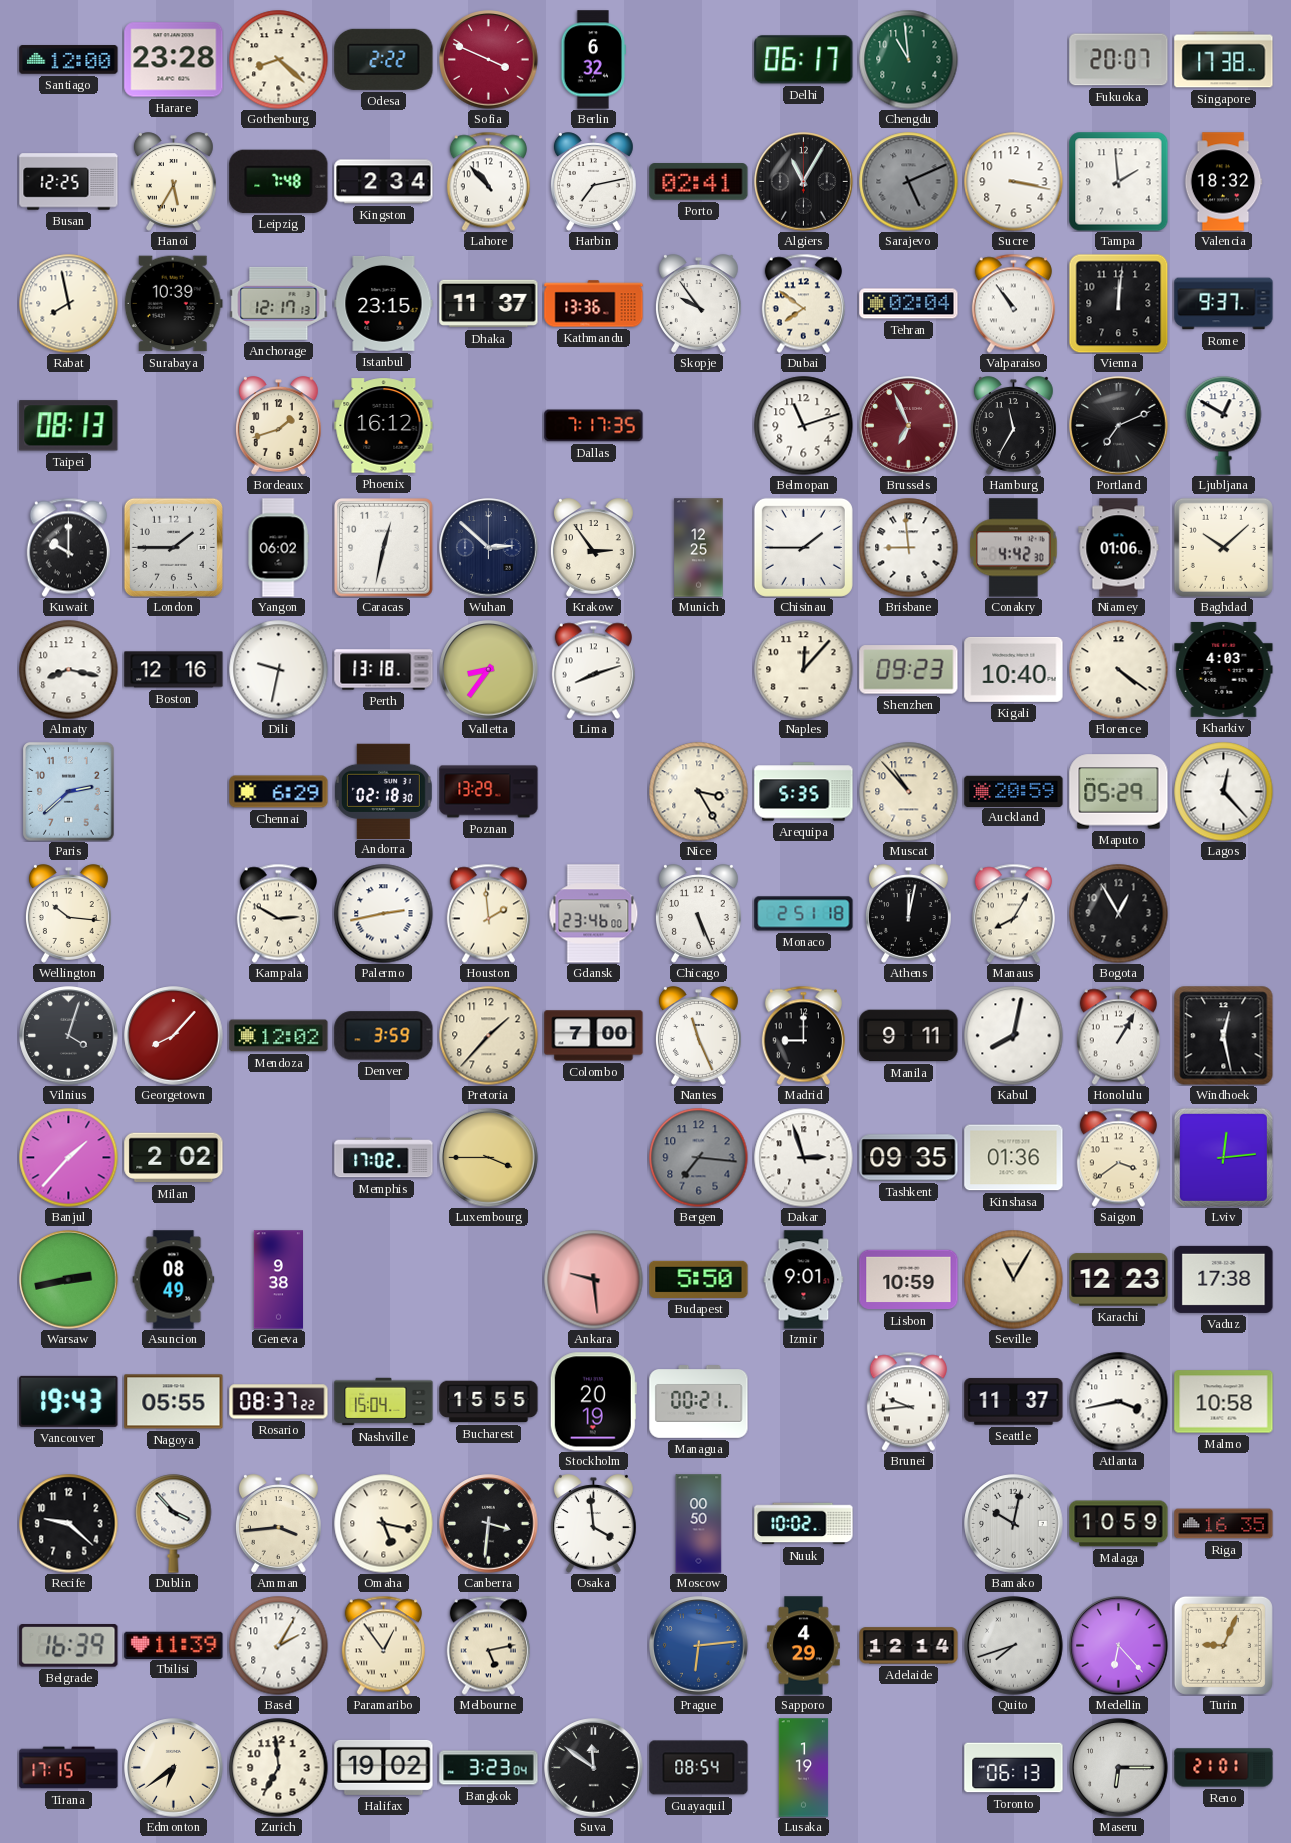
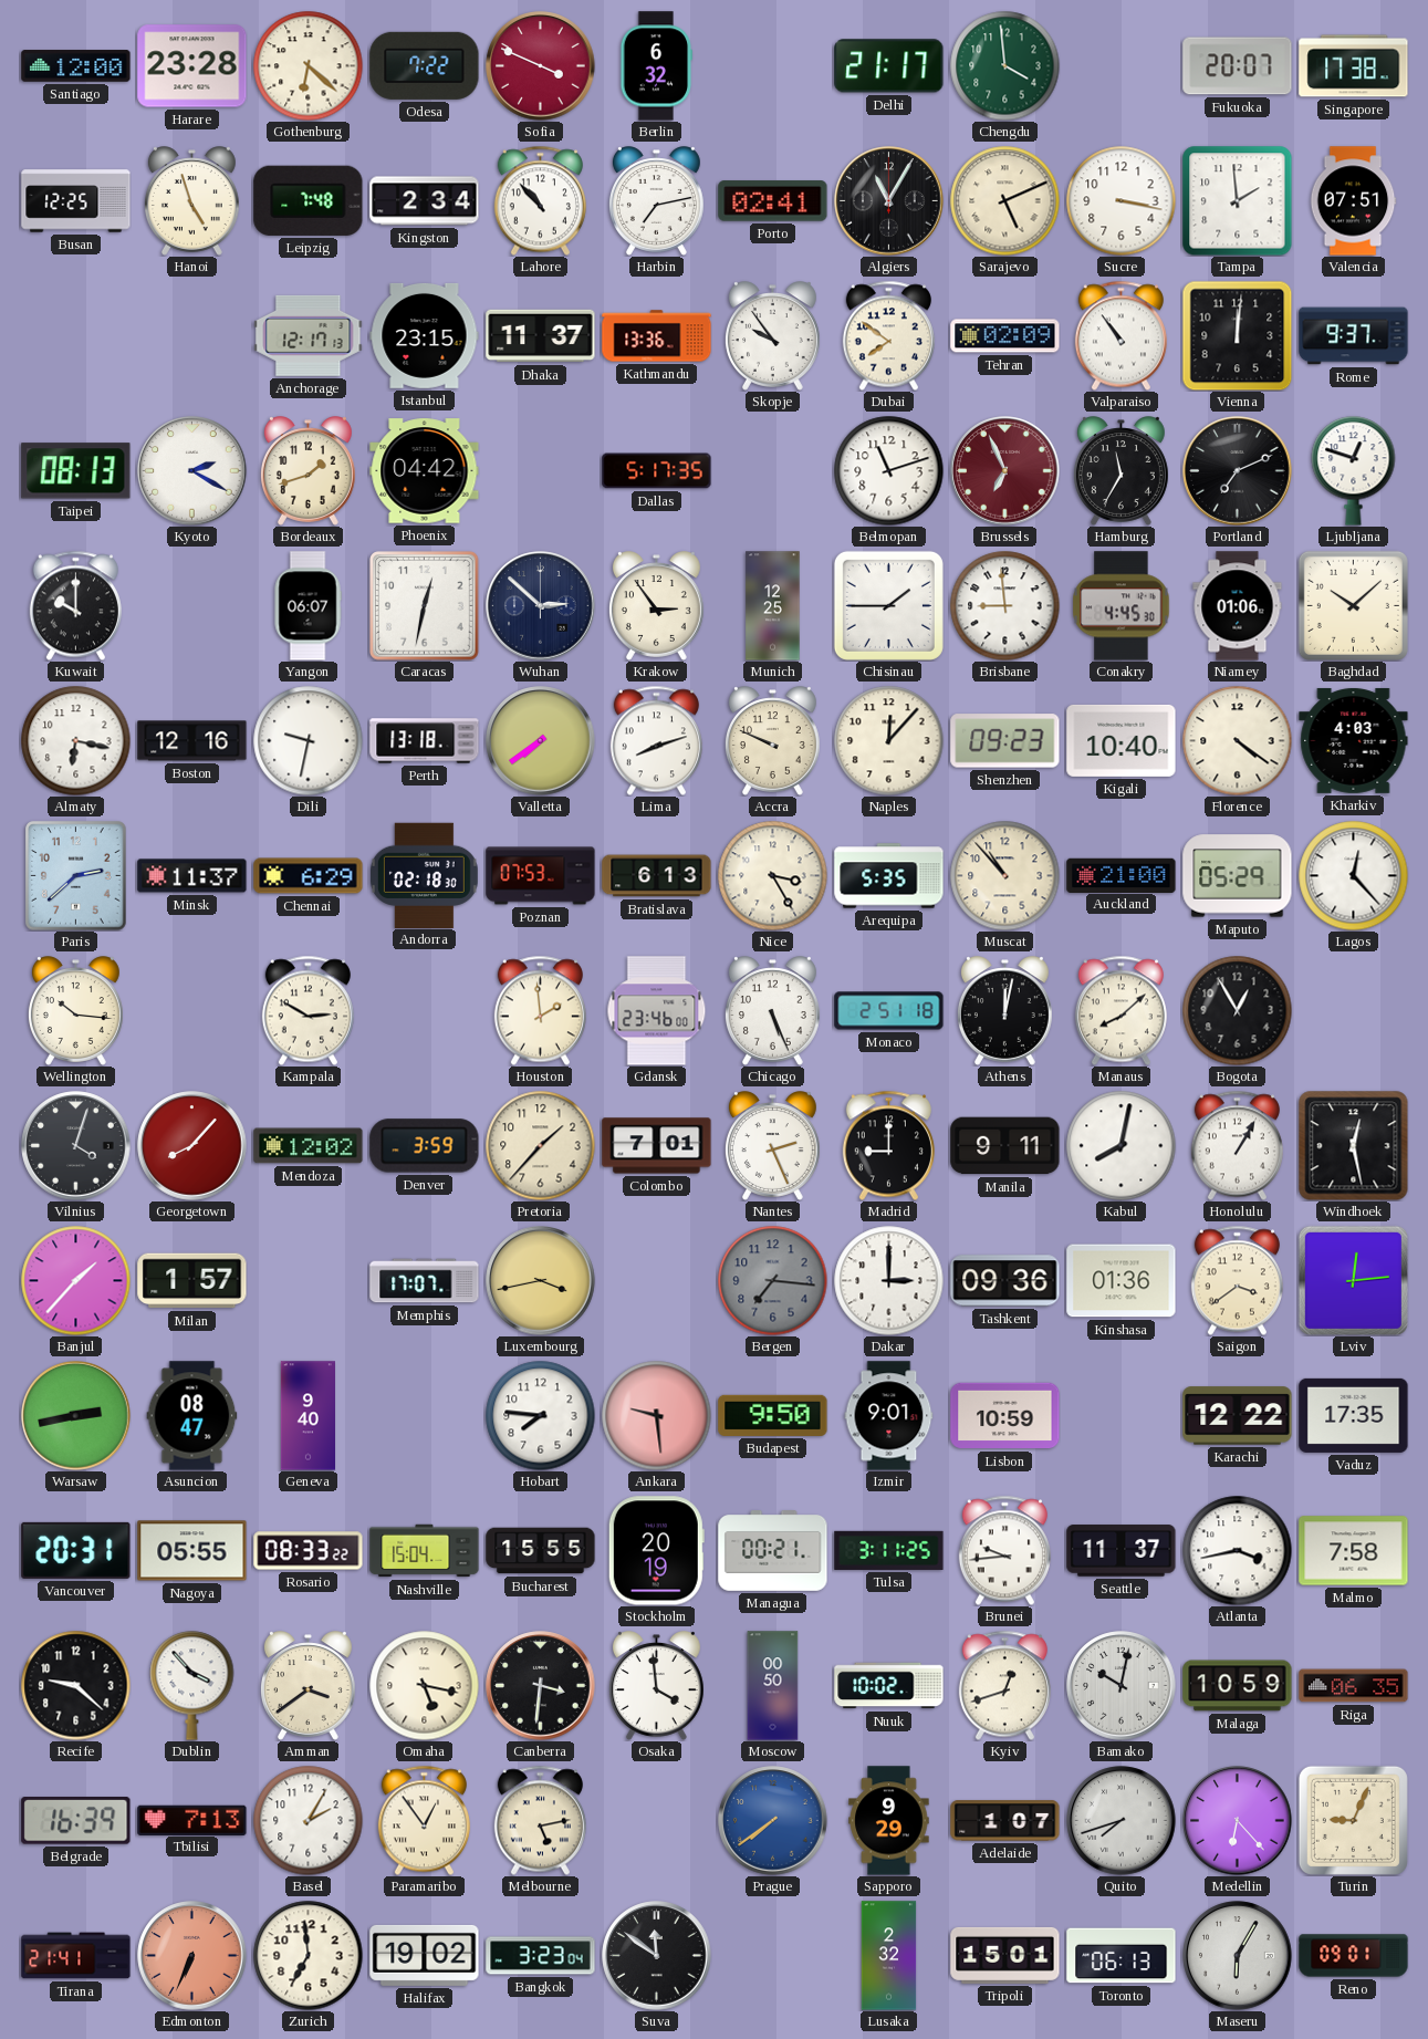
Gothenburg: 8:22 -> 6:22 (309, 66)
Odesa: 2:22 -> 7:22 (425, 65)
Delhi: 06:17 -> 21:17 (889, 66)
Chengdu: 10:59 -> 3:59 (1005, 66)
Hanoi: 5:35 -> 4:57 (191, 201)
Sarajevo dial: grey -> cream (1005, 201)
Valencia: 18:32 -> 07:51 (1353, 201)
Rabat: 7:58 -> none (69, 304)
Surabaya: 10:39 -> none (173, 304)
Tehran: 02:04 -> 02:09 (1005, 336)
Kyoto: none -> 2:20 (192, 471)
Phoenix: 16:12 -> 04:42 (425, 471)
Dallas: 7:17 -> 5:17 (657, 471)
Ljubljana: 12:50 -> 12:48 (1354, 471)
London: 1:45 -> none (173, 547)
Yangon: 06:02 -> 06:07 (308, 606)
Conakry: 4:42 -> 4:45 (1122, 606)
Almaty: 8:17 -> 6:17 (76, 741)
Valletta: 8:36 -> 7:39 (541, 741)
Accra: none -> 9:49 (772, 741)
Minsk: none -> 11:37 (192, 876)
Poznan: 13:29 -> 07:53 (541, 876)
Bratislava: none -> 6:13 (657, 876)
Auckland: 20:59 -> 21:00 (1122, 875)
Palermo: 2:43 -> none (384, 914)
Manaus: 8:05 -> 8:08 (1120, 1010)
Colombo: 7:00 -> 7:01 (657, 1146)
Nantes: 11:26 -> 2:26 (772, 1146)
Milan: 2:02 -> 1:57 (192, 1281)
Memphis: 17:02 -> 17:07 (425, 1281)
Luxembourg: 3:45 -> 3:43 (541, 1281)
Dakar: 2:57 -> 3:00 (889, 1281)
Tashkent: 09:35 -> 09:36 (1005, 1281)
Asuncion: 08:49 -> 08:47 (192, 1416)
Geneva: 9:38 -> 9:40 (308, 1416)
Hobart: none -> 7:46 (541, 1416)
Budapest: 5:50 -> 9:50 (773, 1415)
Seville: 11:05 -> none (1014, 1280)
Karachi: 12:23 -> 12:22 (1238, 1416)
Vaduz: 17:38 -> 17:35 (1354, 1415)
Vancouver: 19:43 -> 20:31 (76, 1550)
Rosario: 08:37 -> 08:33 (309, 1551)
Tulsa: none -> 3:11 (889, 1550)
Malmo: 10:58 -> 7:58 (1354, 1551)
Amman: 3:44 -> 3:39 (308, 1686)
Kyiv: none -> 12:42 (1004, 1685)
Riga: 16:35 -> 06:35 (1354, 1686)
Tbilisi: 11:39 -> 7:13 (192, 1820)
Prague: 6:14 -> 7:39 (773, 1821)
Sapporo: 4:29 -> 9:29 (889, 1821)
Adelaide: 12:14 -> 1:07 (1005, 1821)
Tirana: 17:15 -> 21:41 (76, 1956)
Edmonton: 6:39 -> 6:34 (192, 1956)
Edmonton dial: cream -> salmon (192, 1956)
Guayaquil: 08:54 -> none (699, 1768)
Lusaka: 1:19 -> 2:32 (889, 1956)
Tripoli: none -> 15:01 (1005, 1955)
Maseru: 6:15 -> 6:05 (1238, 1956)
Reno: 21:01 -> 09:01 (1354, 1956)
